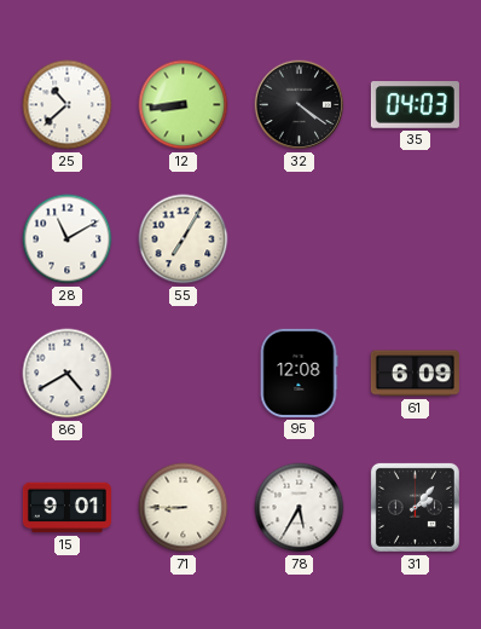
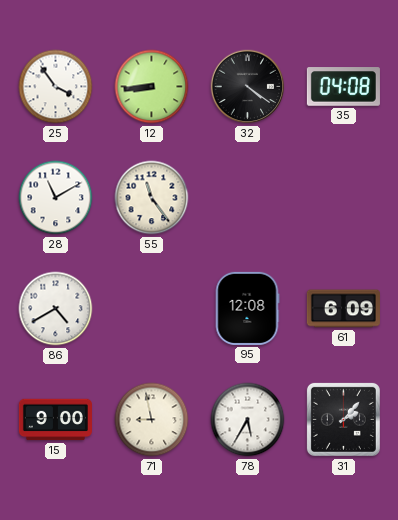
25: 10:38 -> 3:54 (56, 87)
35: 04:03 -> 04:08 (343, 87)
55: 7:05 -> 11:24 (152, 198)
15: 9:01 -> 9:00 (55, 420)
71: 8:45 -> 8:58 (152, 420)
